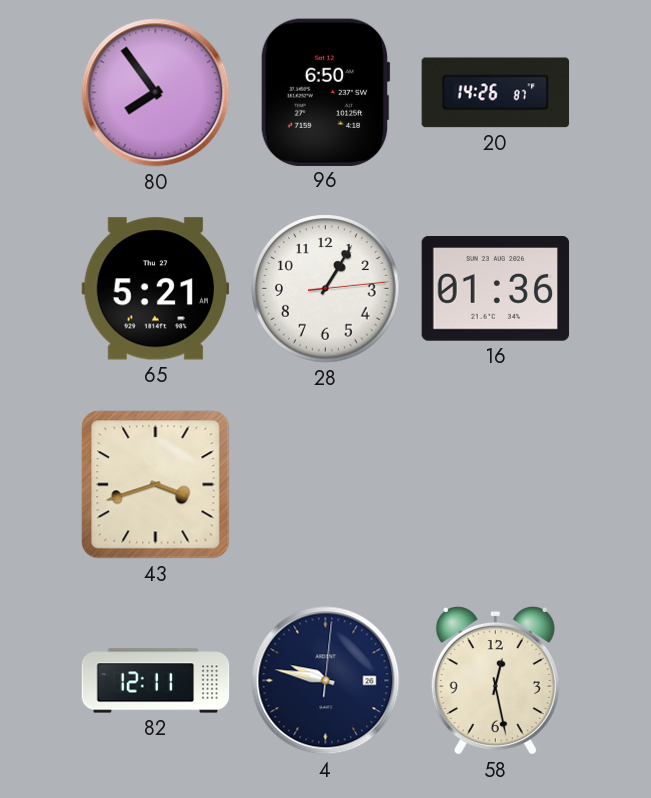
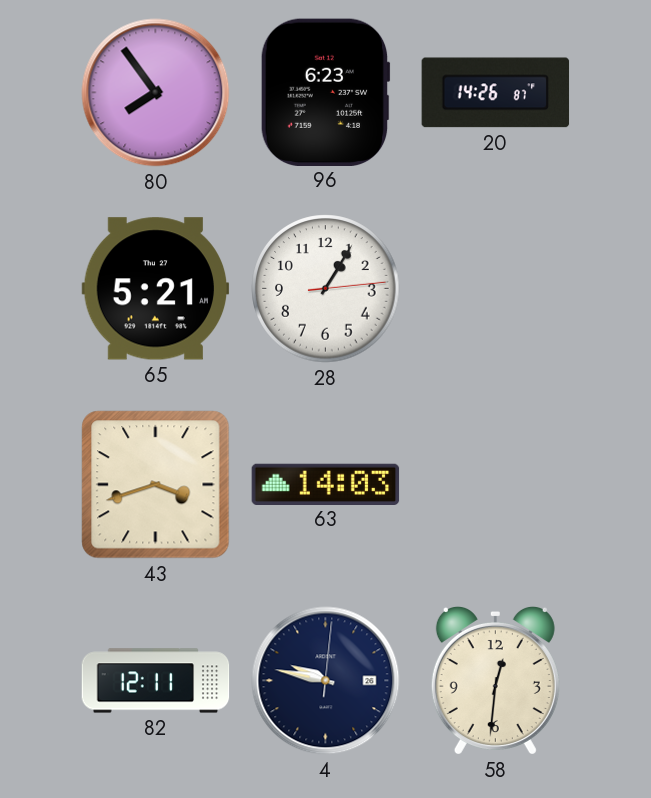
96: 6:50 -> 6:23 (325, 92)
16: 01:36 -> none (496, 289)
63: none -> 14:03 (326, 484)
58: 12:28 -> 12:31 (495, 680)
